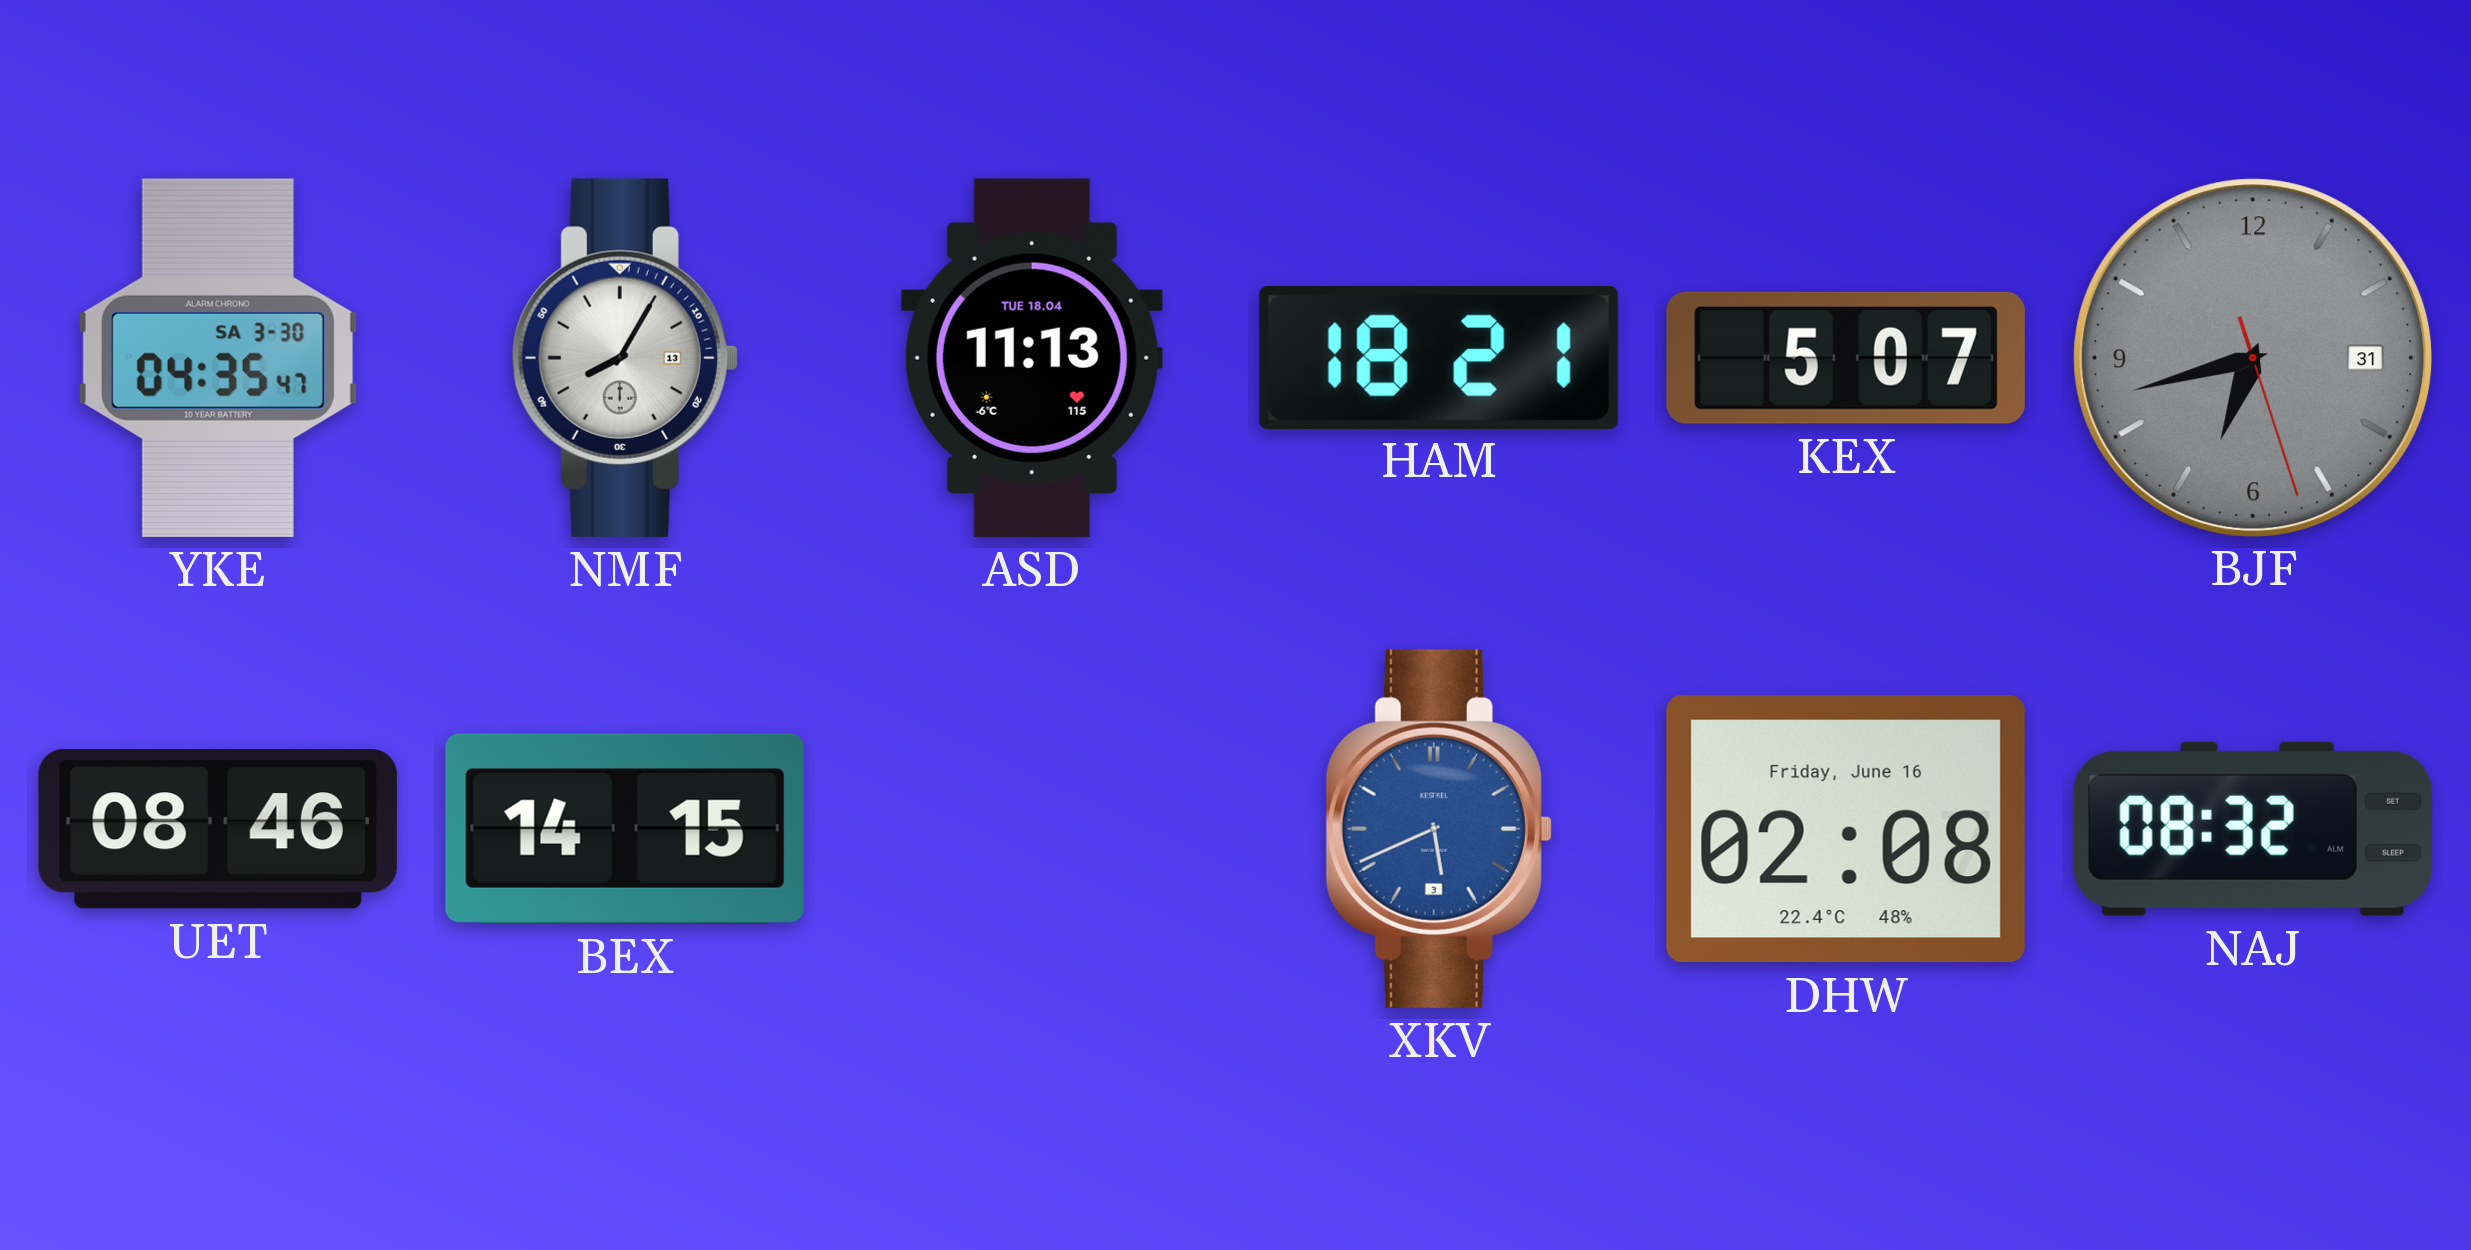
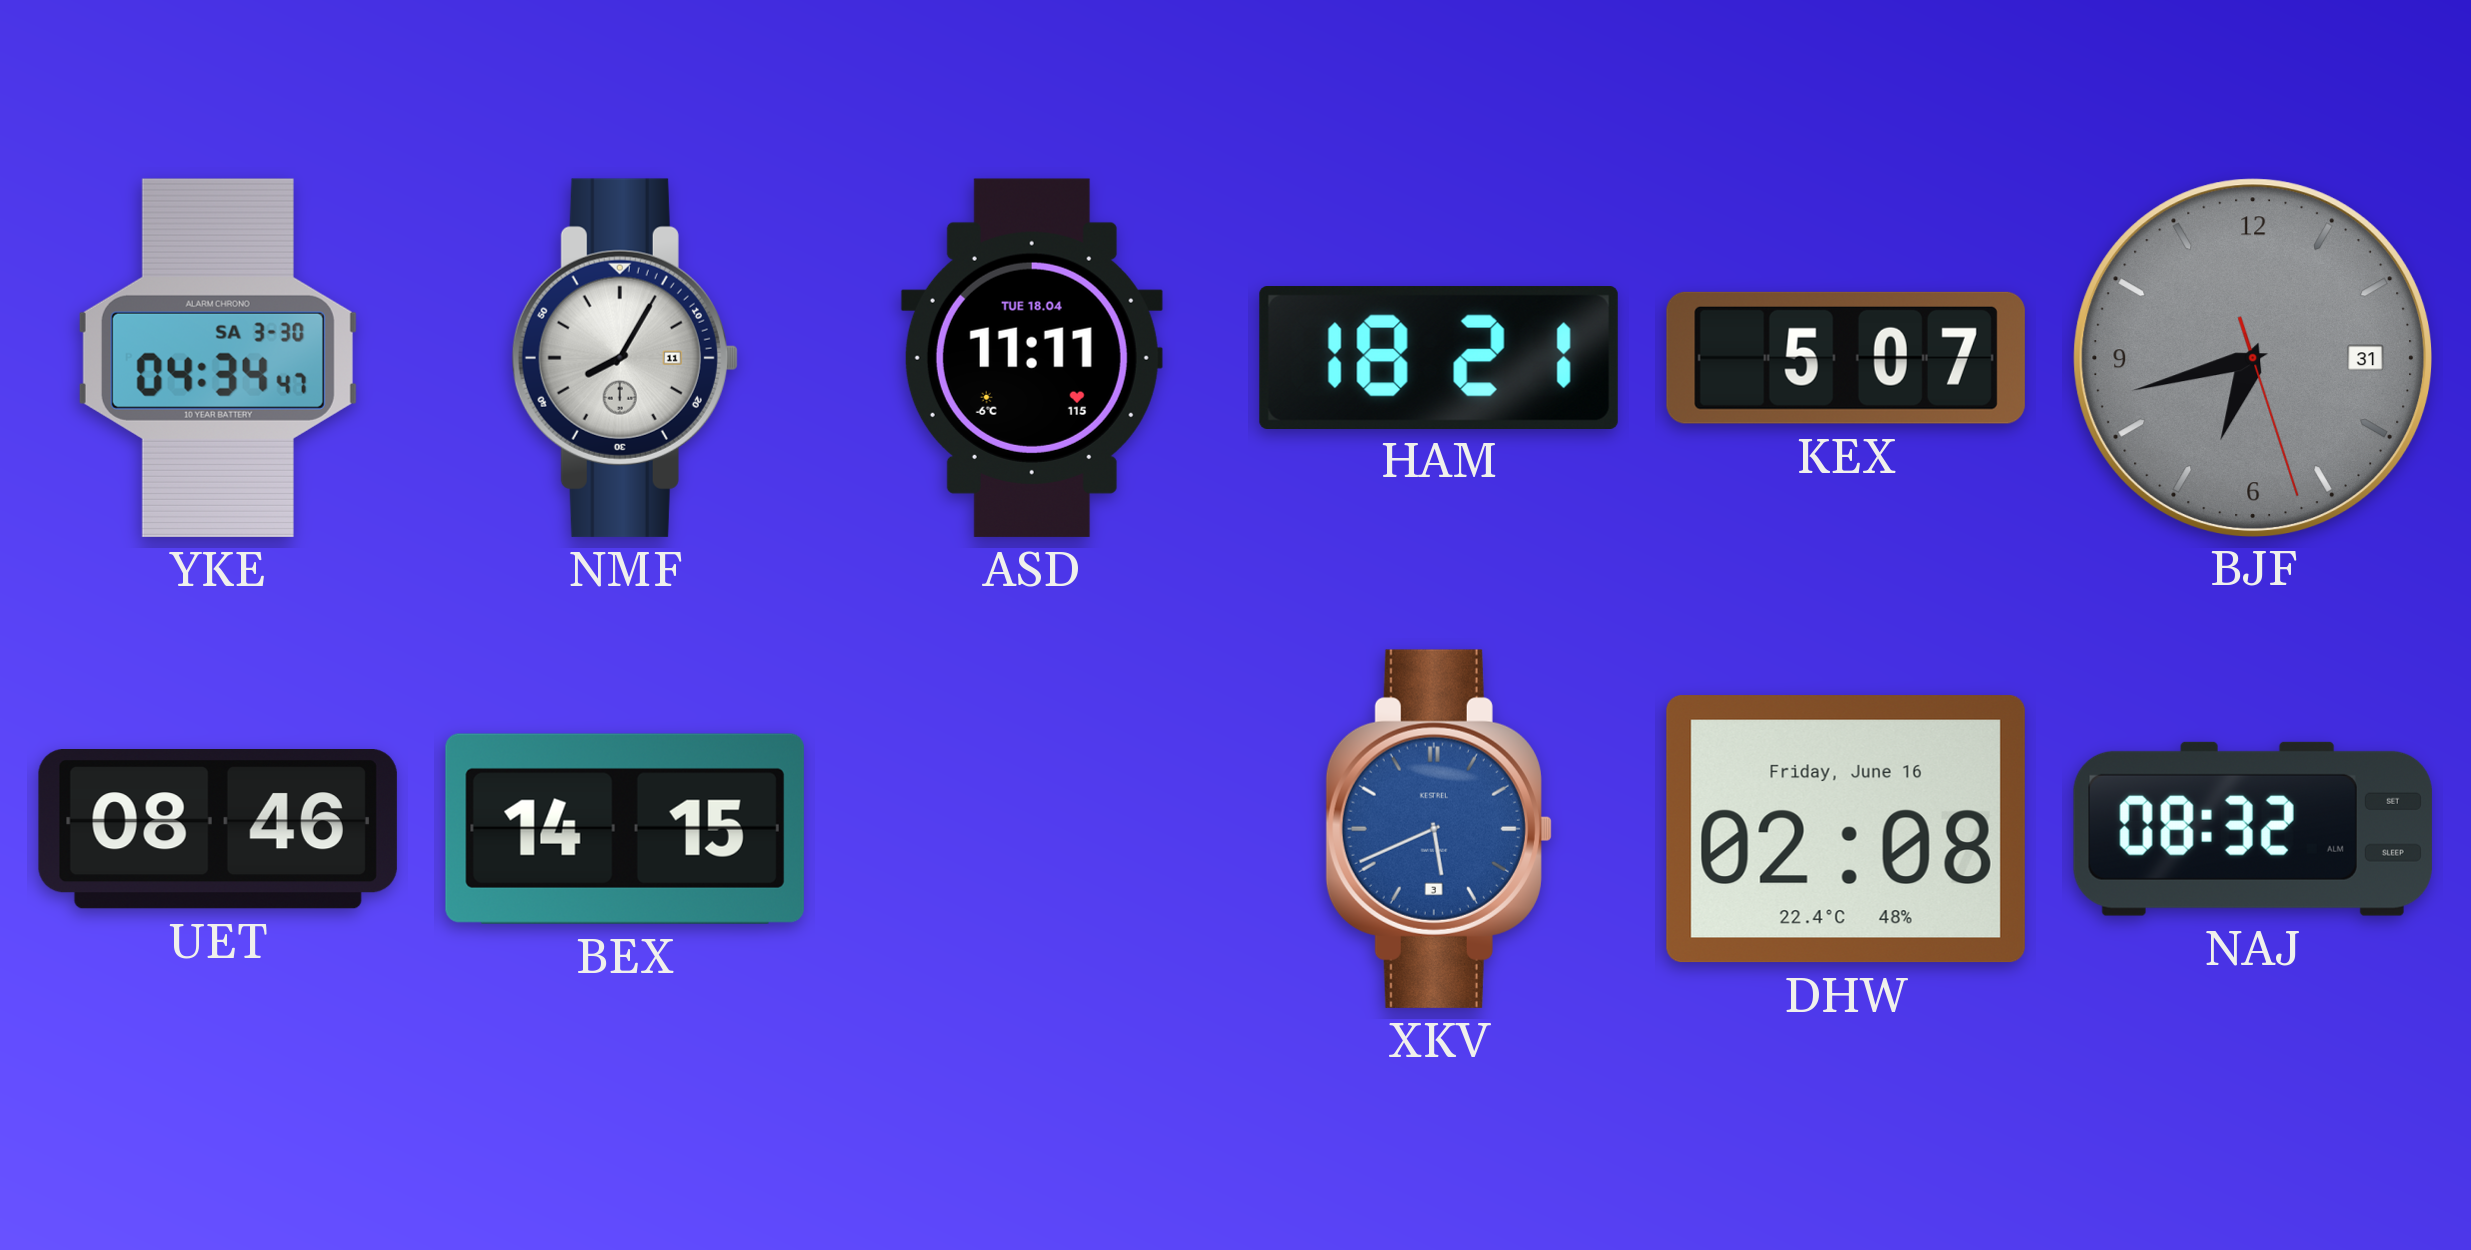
YKE: 04:35 -> 04:34 (218, 358)
NMF date: 13 -> 11 (625, 358)
ASD: 11:13 -> 11:11 (1032, 358)
